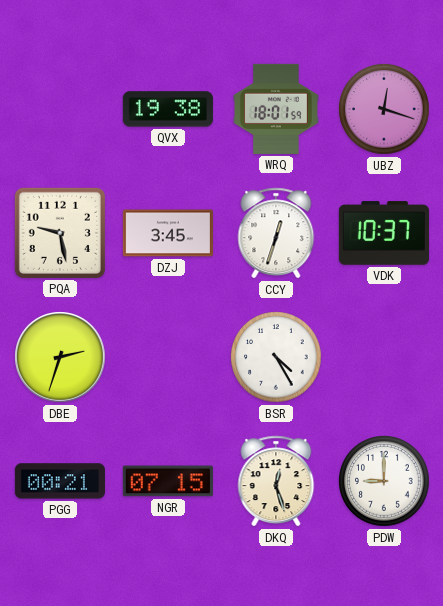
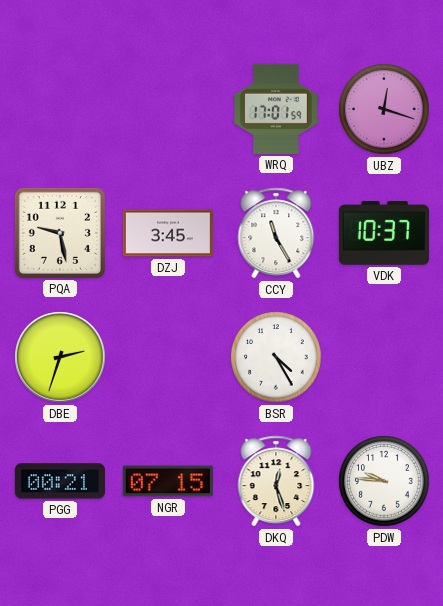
QVX: 19:38 -> none (168, 109)
WRQ: 18:01 -> 17:01 (276, 109)
CCY: 12:33 -> 11:25 (276, 233)
PDW: 9:00 -> 9:46 (384, 481)
